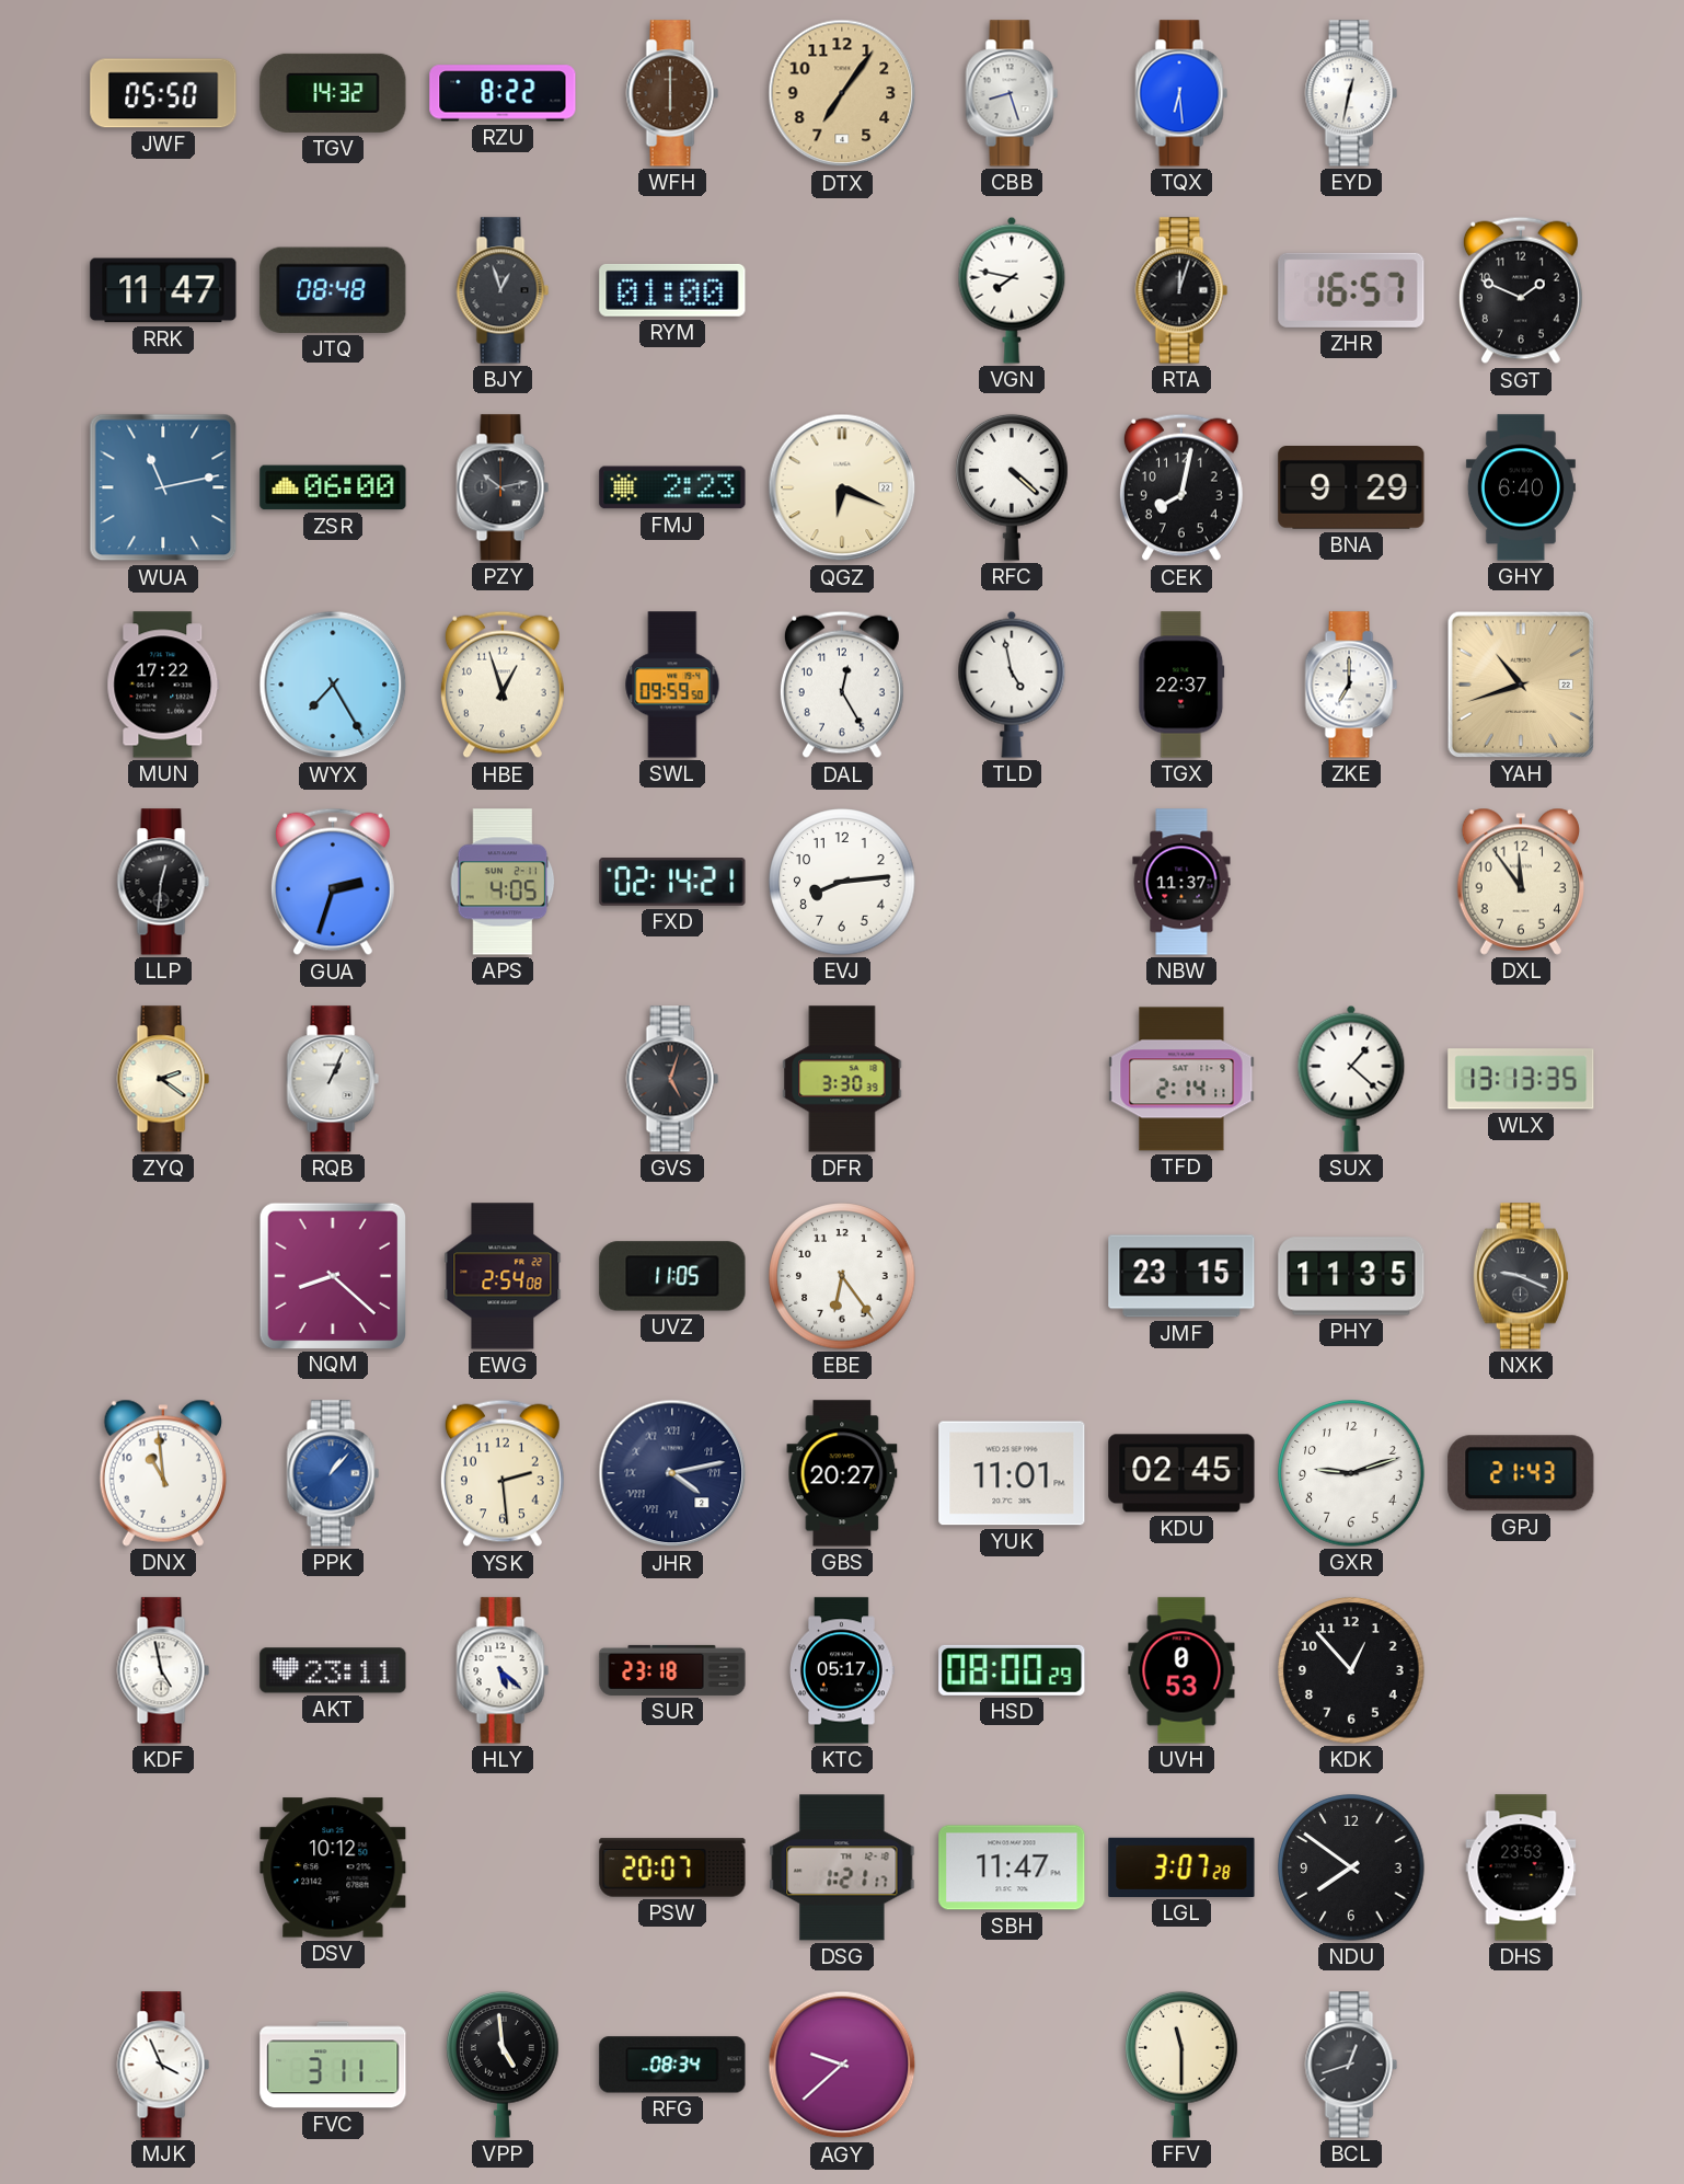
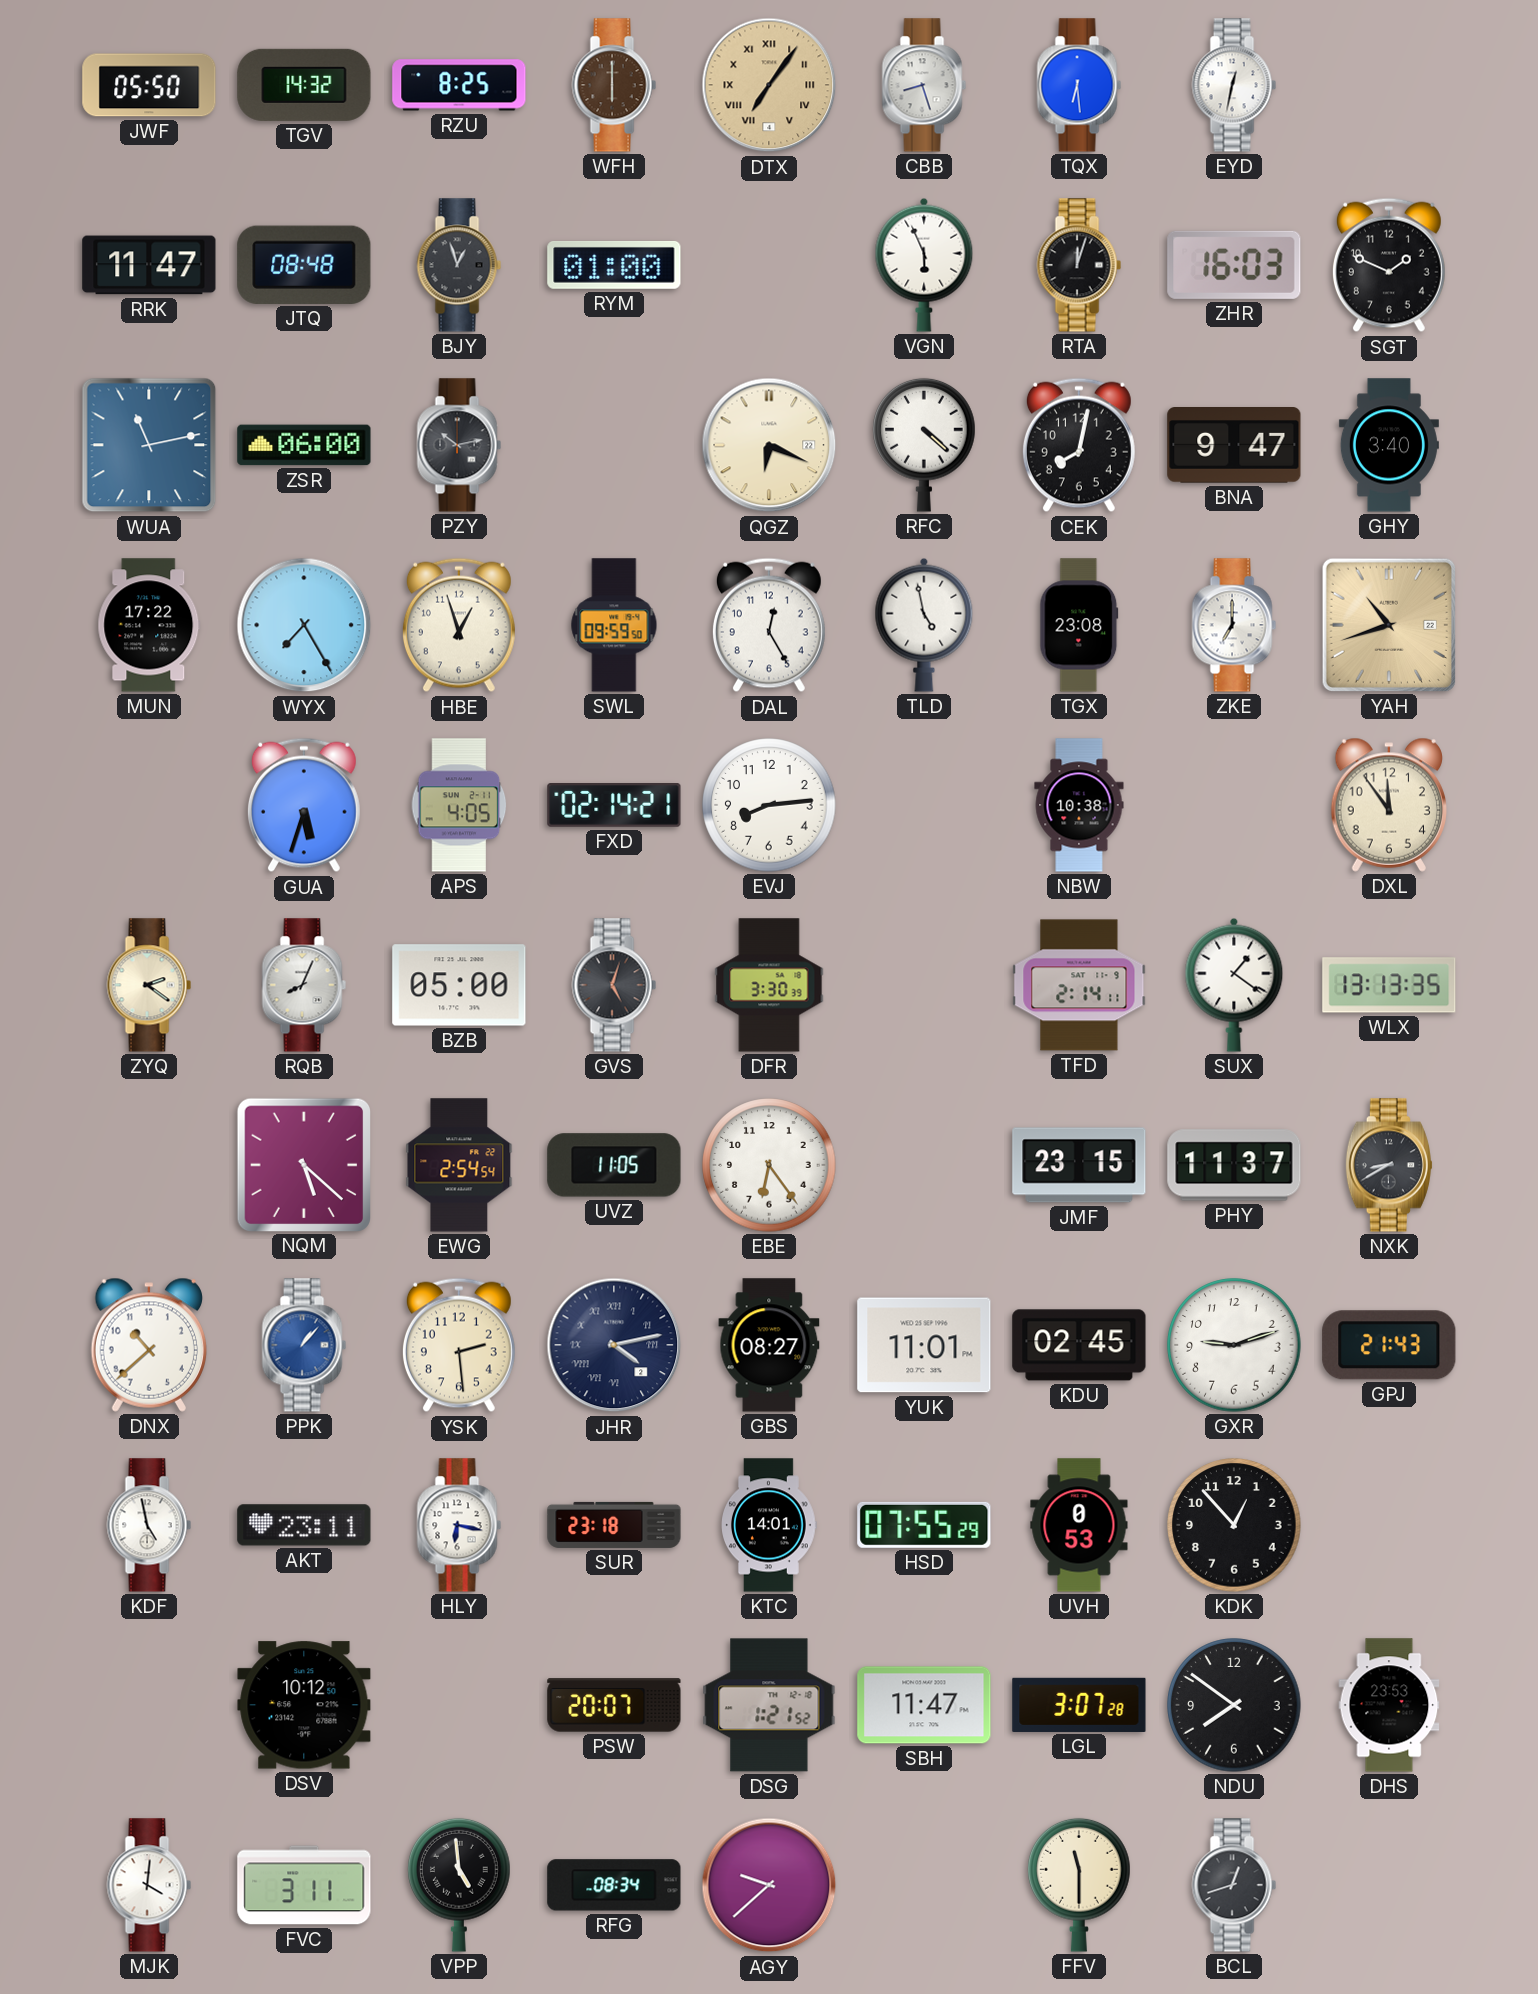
RZU: 8:22 -> 8:25 (459, 85)
DTX numerals: Arabic -> Roman (769, 85)
VGN: 7:47 -> 5:56 (924, 265)
ZHR: 16:57 -> 16:03 (1234, 265)
FMJ: 2:23 -> none (672, 487)
BNA: 9:29 -> 9:47 (1234, 445)
GHY: 6:40 -> 3:40 (1389, 445)
TGX: 22:37 -> 23:08 (1079, 625)
LLP: 12:31 -> none (163, 882)
GUA: 2:33 -> 5:33 (304, 805)
NBW: 11:37 -> 10:38 (1079, 805)
RQB: 1:04 -> 8:04 (304, 985)
BZB: none -> 05:00 (459, 985)
SUX: 1:22 -> 1:21 (1234, 985)
NQM: 8:22 -> 5:22 (303, 1164)
EWG: 2:54:08 -> 2:54:54 (459, 1165)
PHY: 11:35 -> 11:37 (1234, 1165)
NXK: 9:19 -> 8:40 (1389, 1165)
DNX: 10:59 -> 10:38 (148, 1345)
GBS: 20:27 -> 08:27 (769, 1345)
HLY: 5:22 -> 6:17 (459, 1525)
KTC: 05:17 -> 14:01 (770, 1525)
HSD: 08:00 -> 07:55 (924, 1525)
DSG: 1:21:17 -> 1:21:52 (769, 1705)
MJK: 3:56 -> 4:01 (149, 1885)
